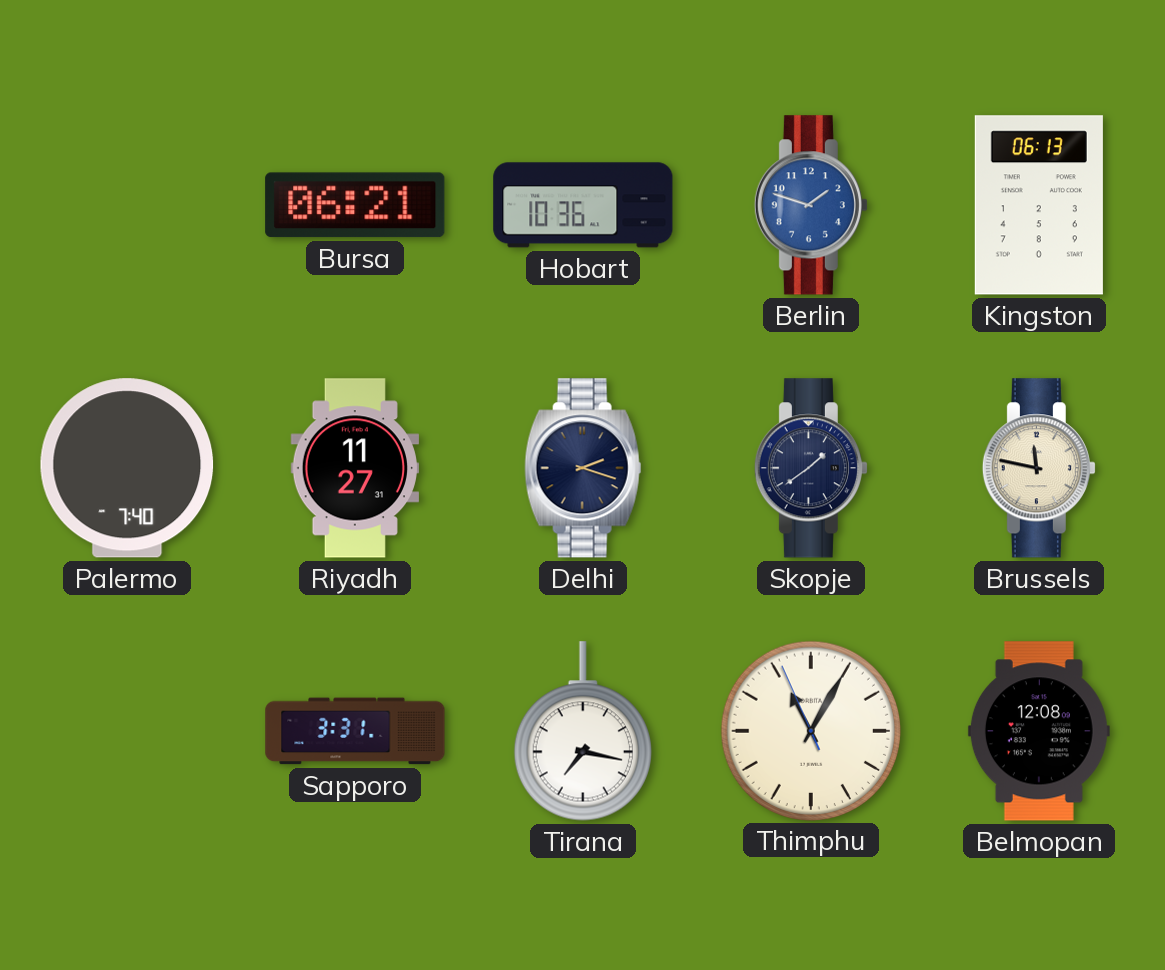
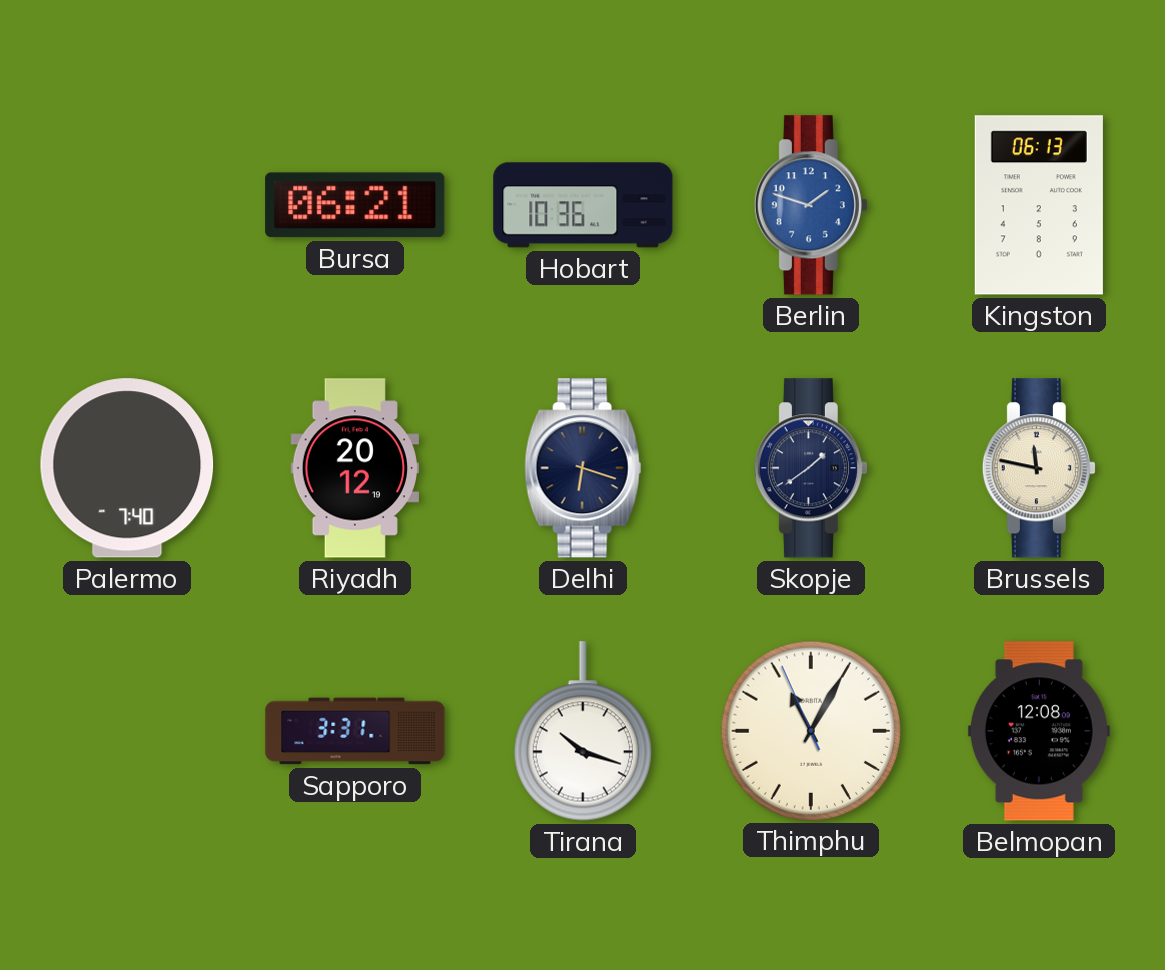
Riyadh: 11:27 -> 20:12 (354, 468)
Delhi: 2:18 -> 6:18 (583, 468)
Tirana: 7:17 -> 10:18 (583, 731)
